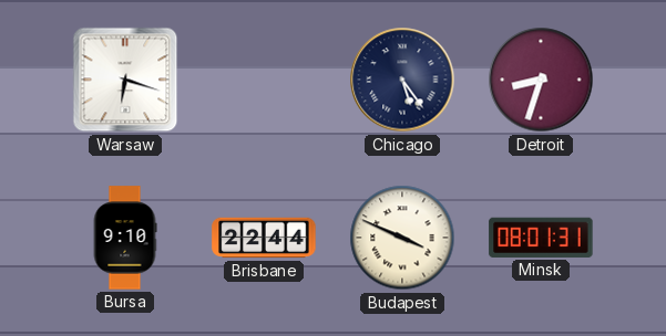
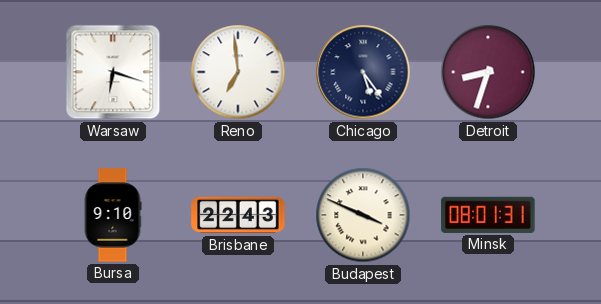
Reno: none -> 6:59 (238, 72)
Brisbane: 22:44 -> 22:43 (238, 215)
